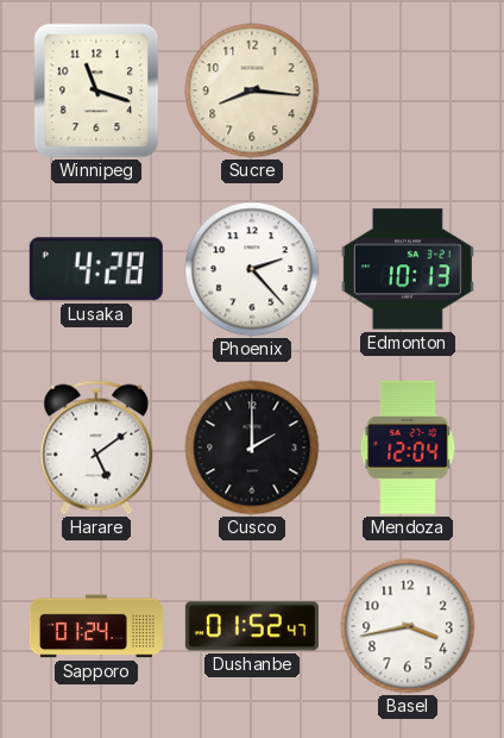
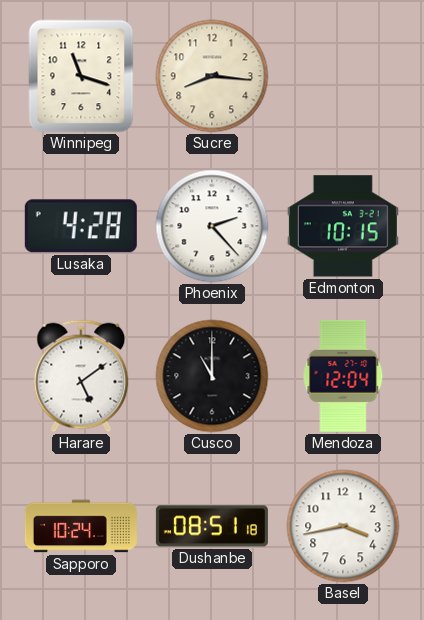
Edmonton: 10:13 -> 10:15 (343, 226)
Cusco: 2:00 -> 11:00 (212, 376)
Sapporo: 01:24 -> 10:24 (81, 526)
Dushanbe: 01:52 -> 08:51 (212, 526)
